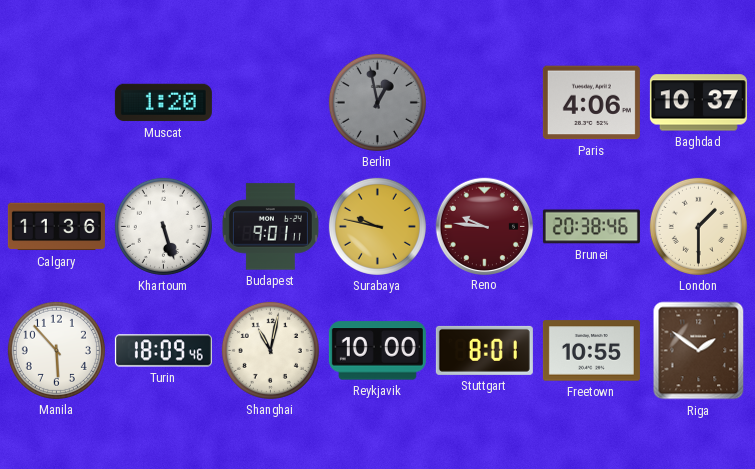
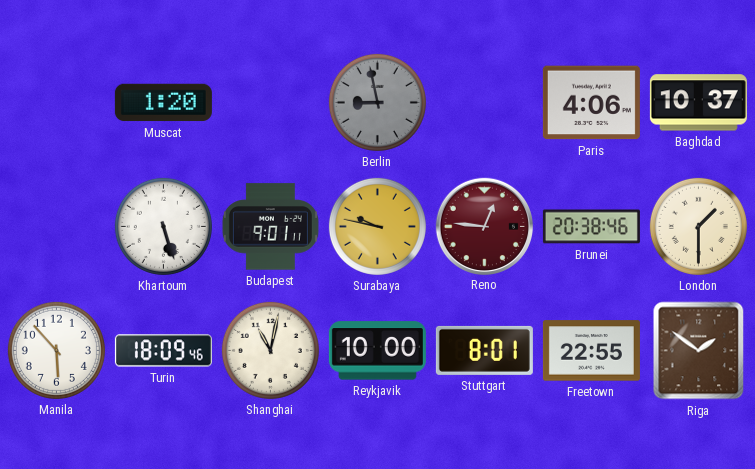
Berlin: 12:58 -> 8:58 (377, 102)
Calgary: 11:36 -> none (56, 227)
Reno: 9:46 -> 12:46 (484, 226)
Freetown: 10:55 -> 22:55 (591, 351)
